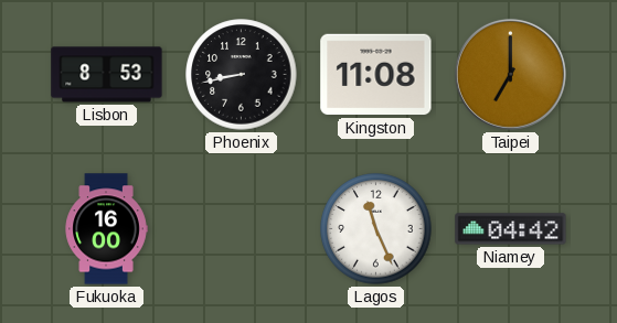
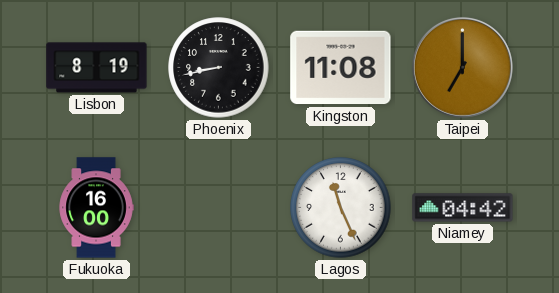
Lisbon: 8:53 -> 8:19 (97, 68)
